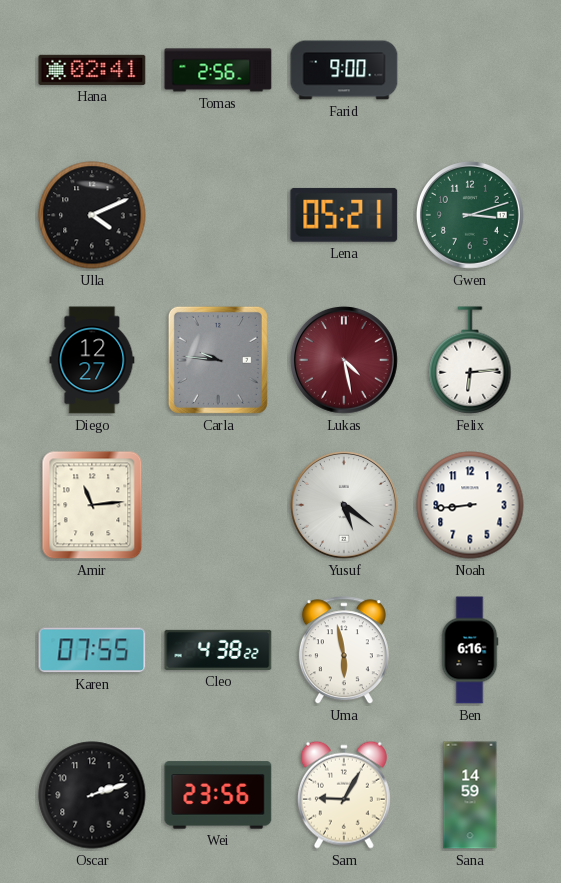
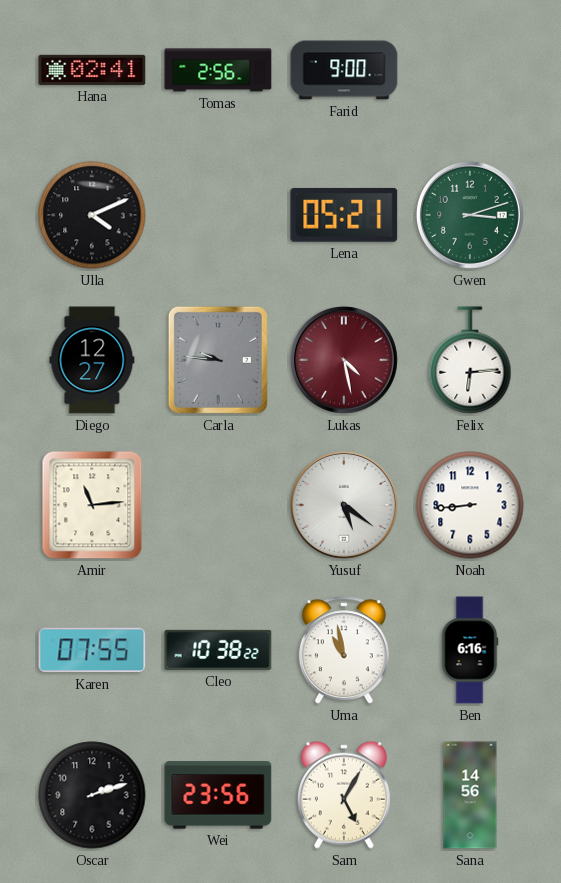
Cleo: 4:38 -> 10:38 (218, 650)
Uma: 5:58 -> 10:58 (344, 651)
Sam: 9:05 -> 5:05 (344, 795)
Sana: 14:59 -> 14:56 (470, 795)
